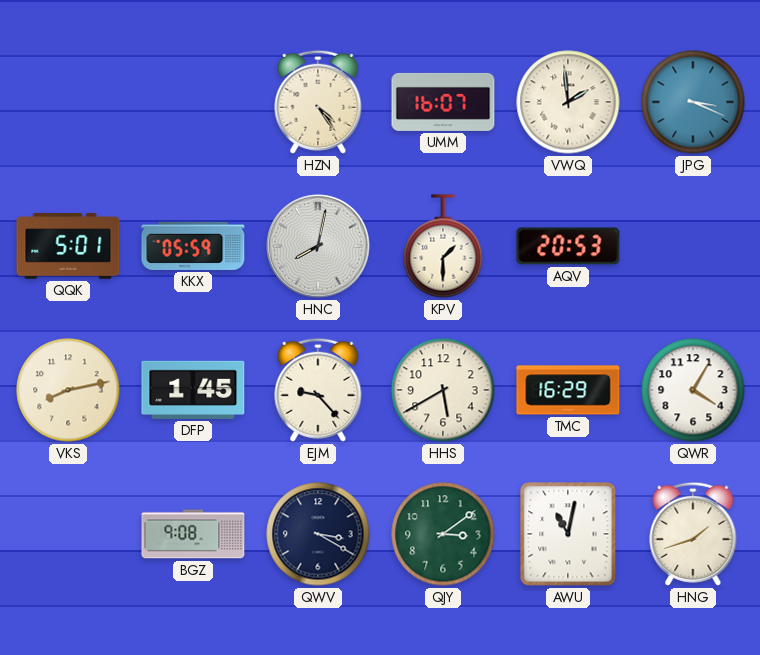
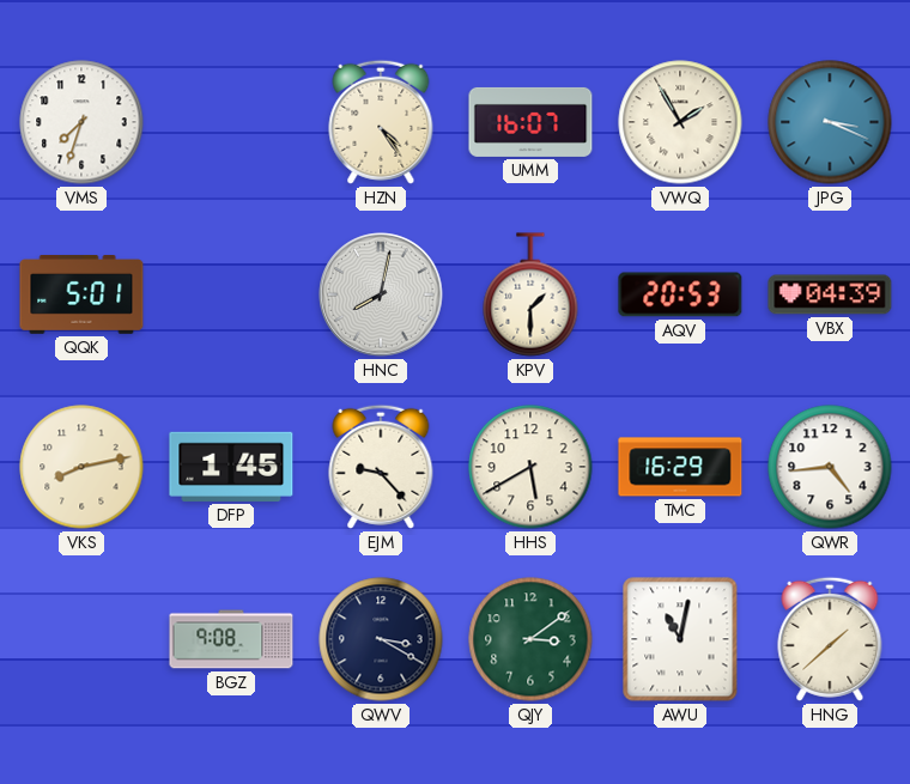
VMS: none -> 7:33 (81, 122)
VWQ: 1:59 -> 1:55 (680, 122)
KKX: 05:59 -> none (193, 246)
VBX: none -> 04:39 (830, 294)
QWR: 4:05 -> 4:44 (830, 467)
HNG: 1:42 -> 1:38 (830, 639)
